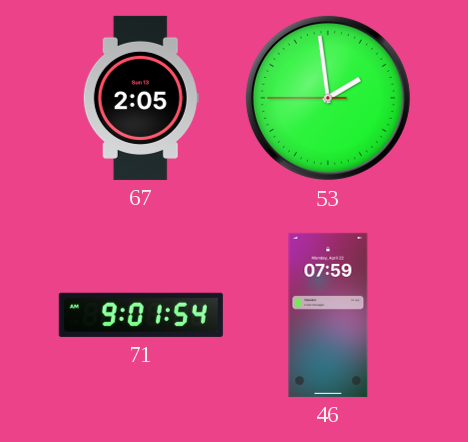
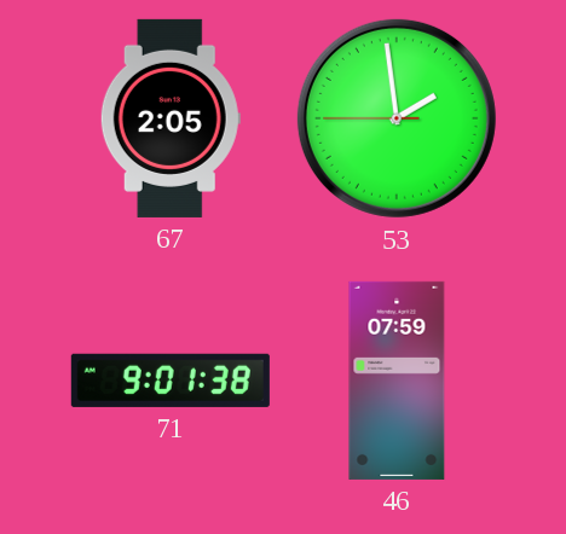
71: 9:01:54 -> 9:01:38 (171, 381)
